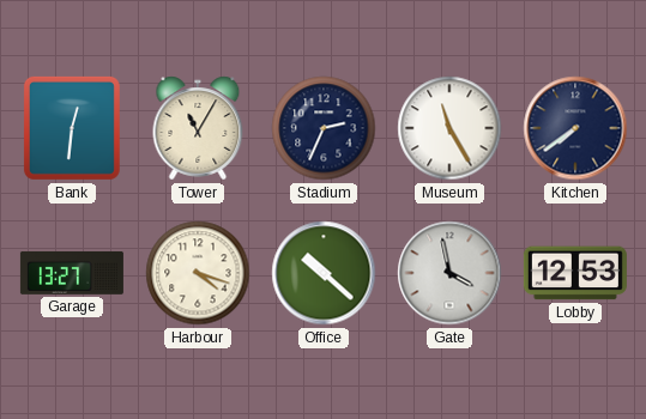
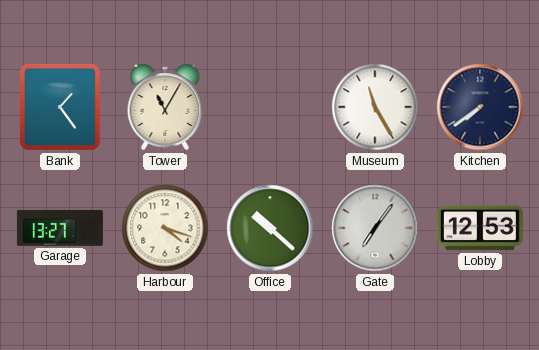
Bank: 12:31 -> 1:24 (60, 107)
Stadium: 2:34 -> none (324, 128)
Gate: 3:58 -> 7:06 (375, 228)
